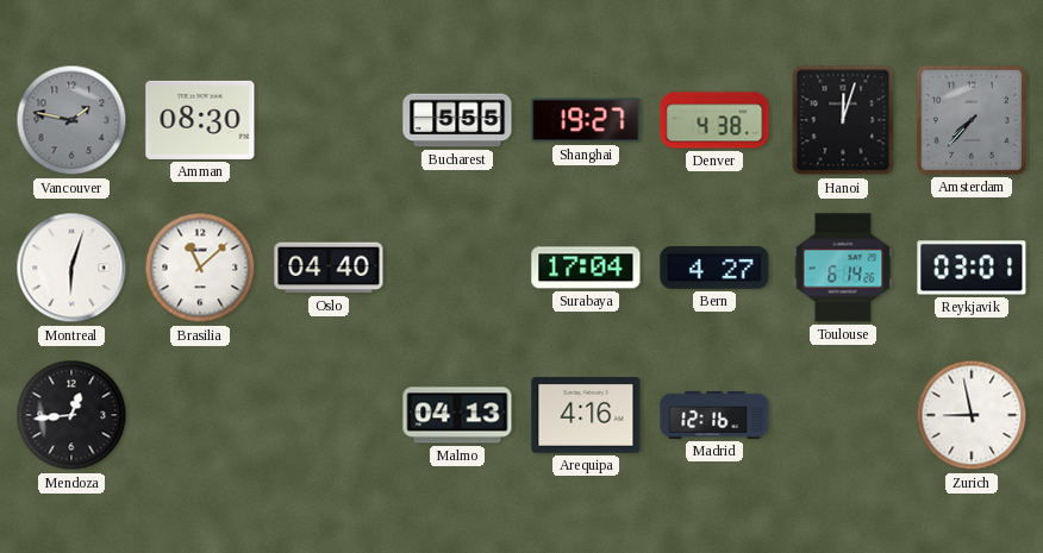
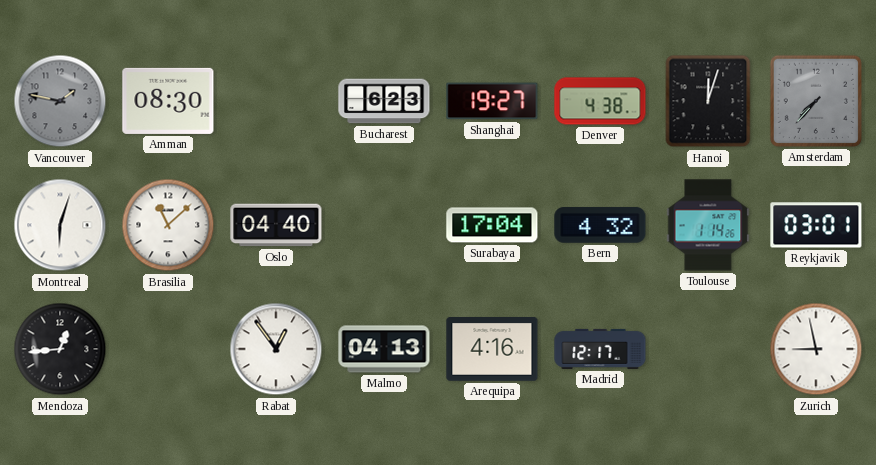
Bucharest: 5:55 -> 6:23 (384, 101)
Bern: 4:27 -> 4:32 (600, 225)
Toulouse: 6:14 -> 1:14 (708, 225)
Rabat: none -> 12:54 (276, 349)
Madrid: 12:16 -> 12:17 (600, 349)
